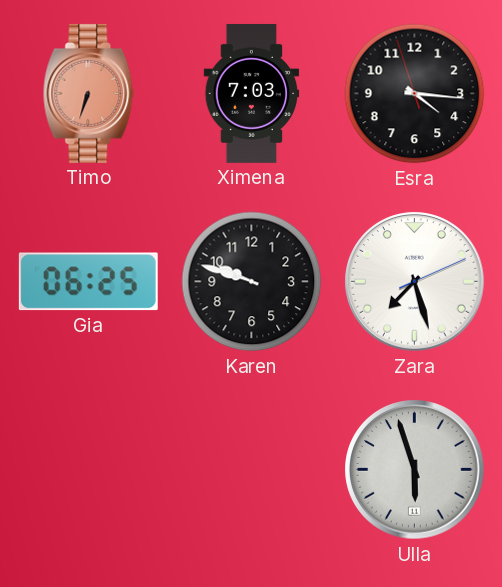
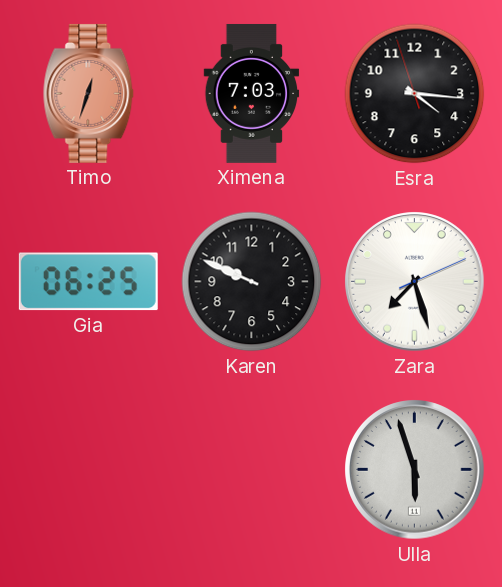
Timo: 6:33 -> 12:33 (89, 93)
Karen: 9:48 -> 9:49 (252, 282)
